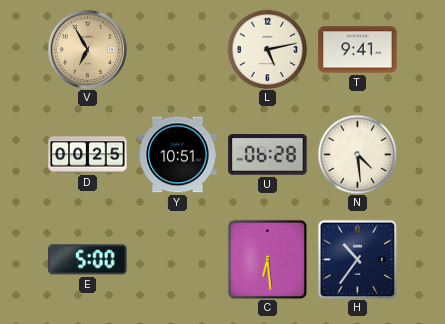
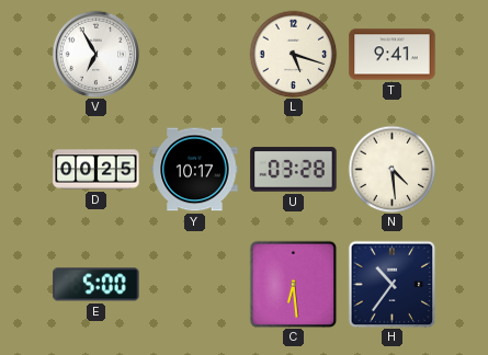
V dial: champagne -> white (95, 54)
L: 5:13 -> 5:18 (293, 54)
Y: 10:51 -> 10:17 (195, 170)
U: 06:28 -> 03:28 (294, 170)
